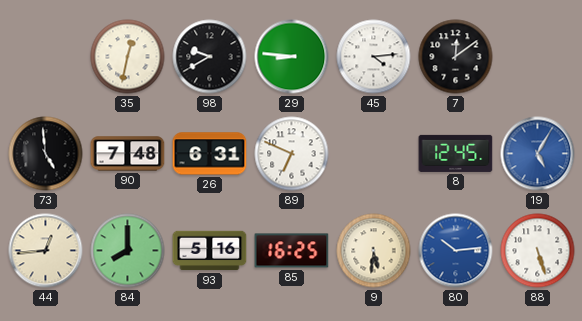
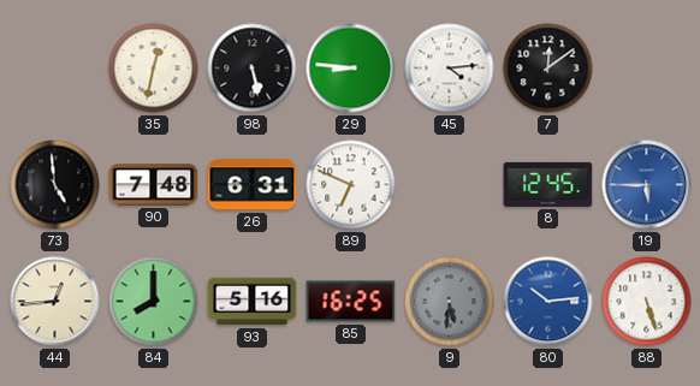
98: 9:40 -> 5:28 (253, 69)
19: 5:05 -> 5:45 (647, 185)
9 dial: cream -> grey (450, 302)
